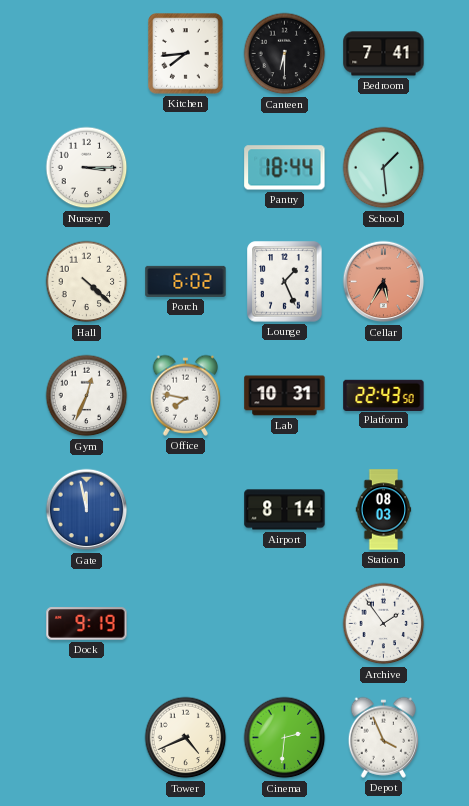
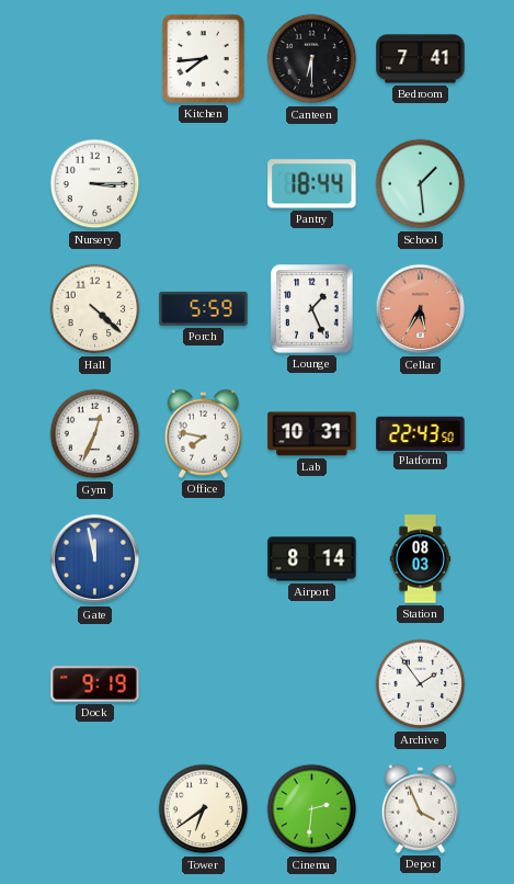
Porch: 6:02 -> 5:59 (204, 308)
Tower: 4:41 -> 6:39 (204, 809)
